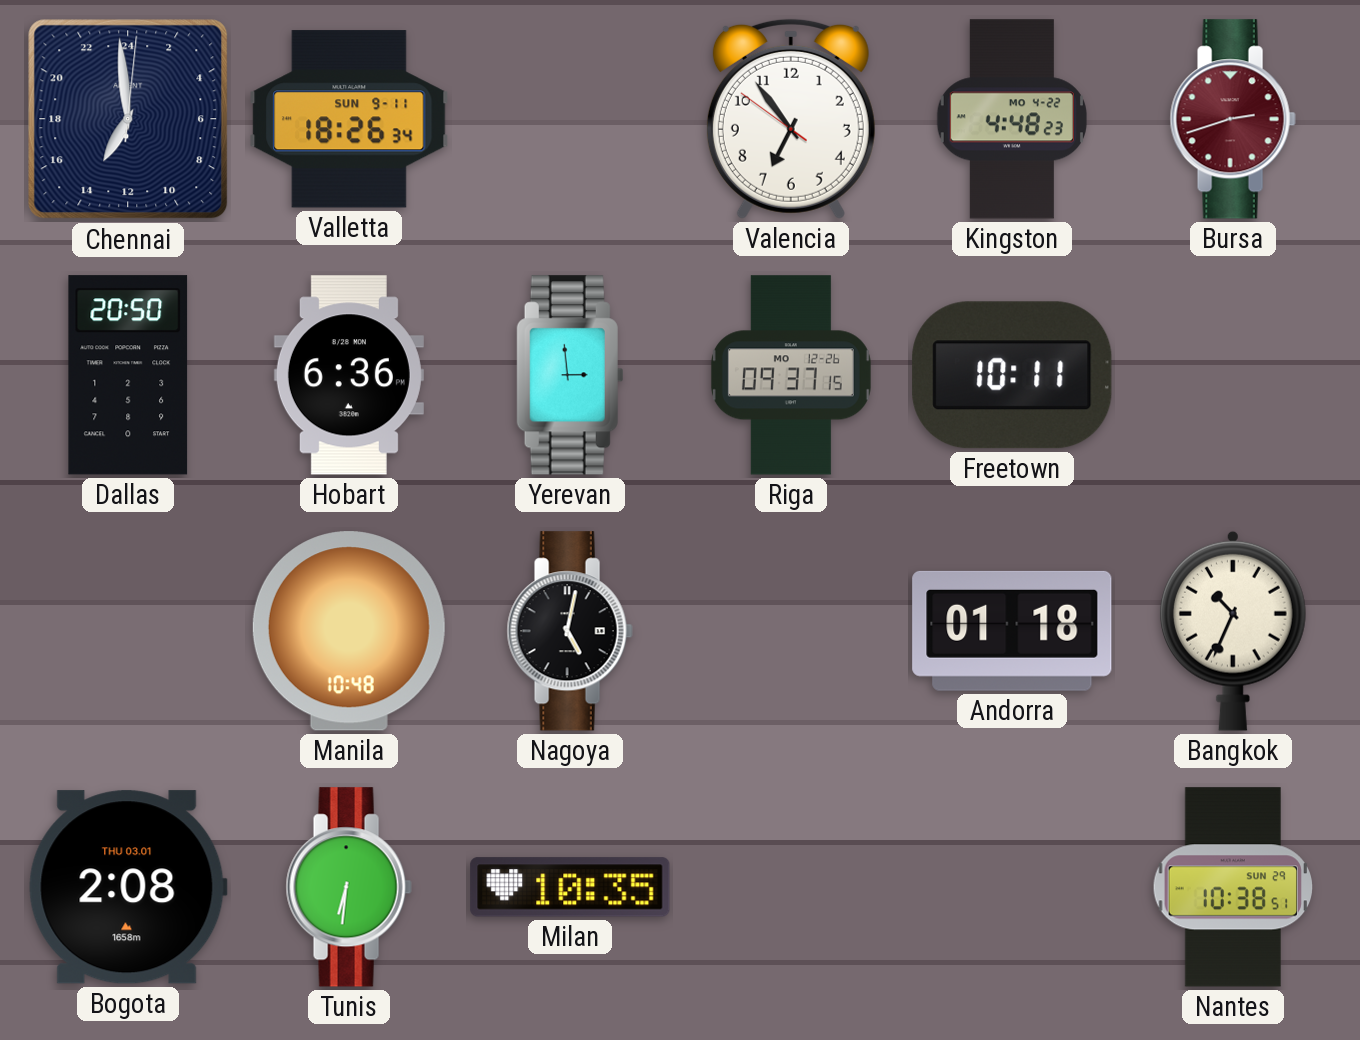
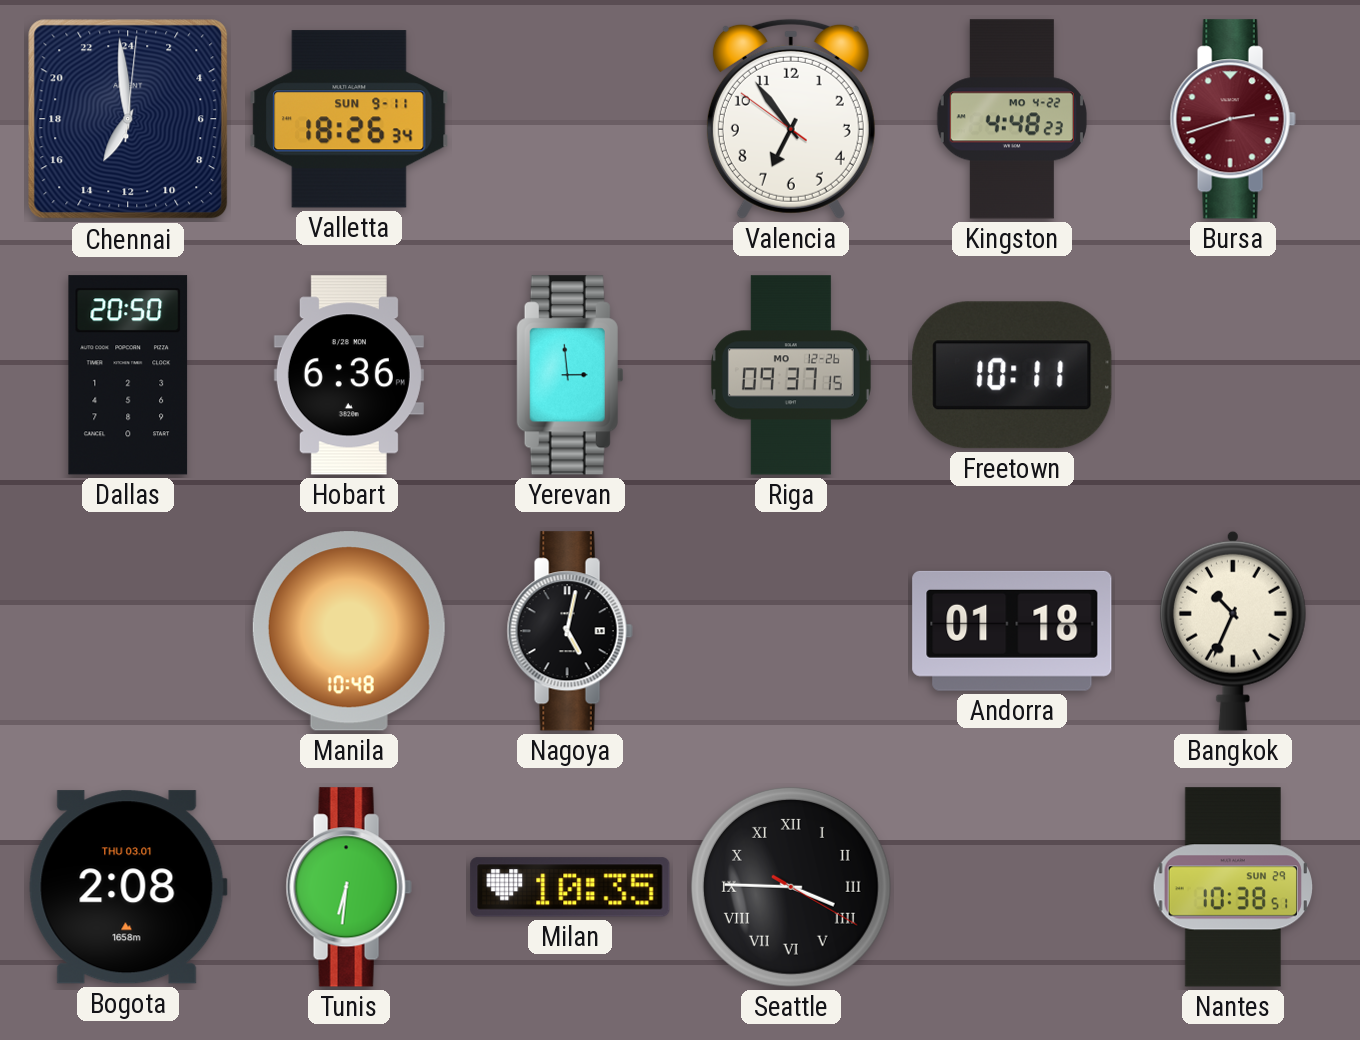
Seattle: none -> 3:45 (791, 887)
